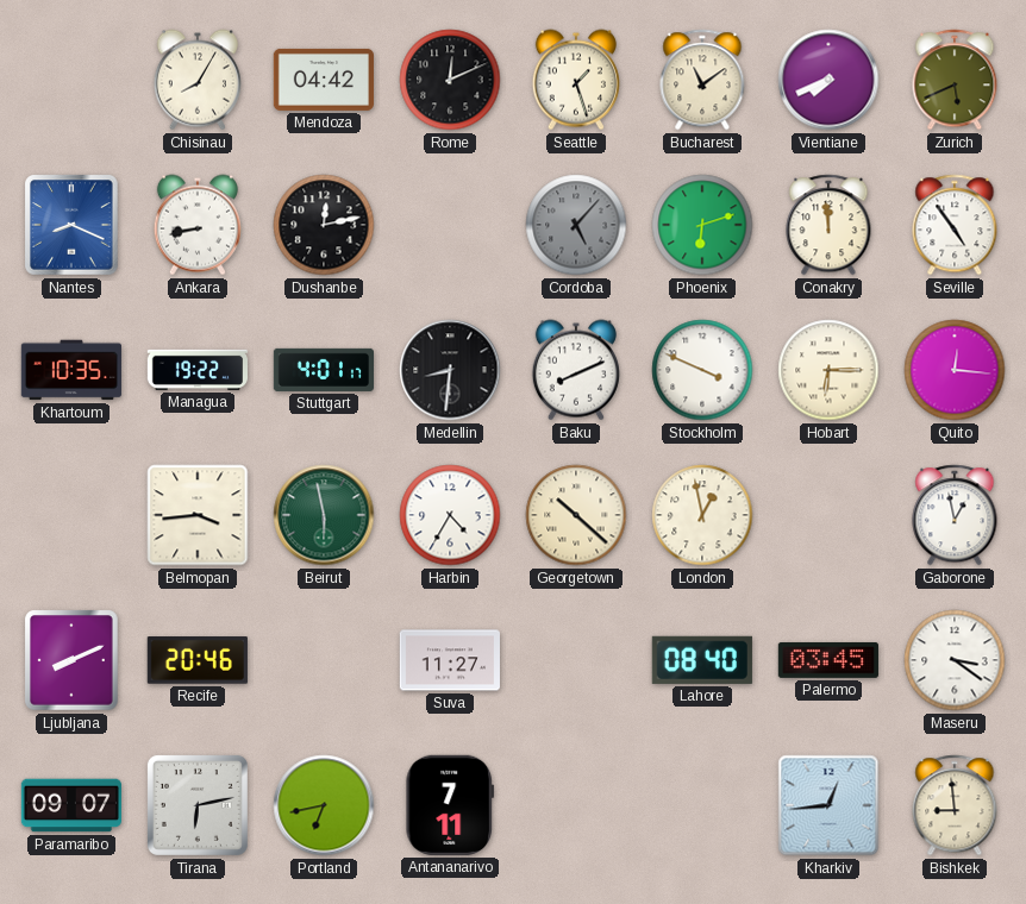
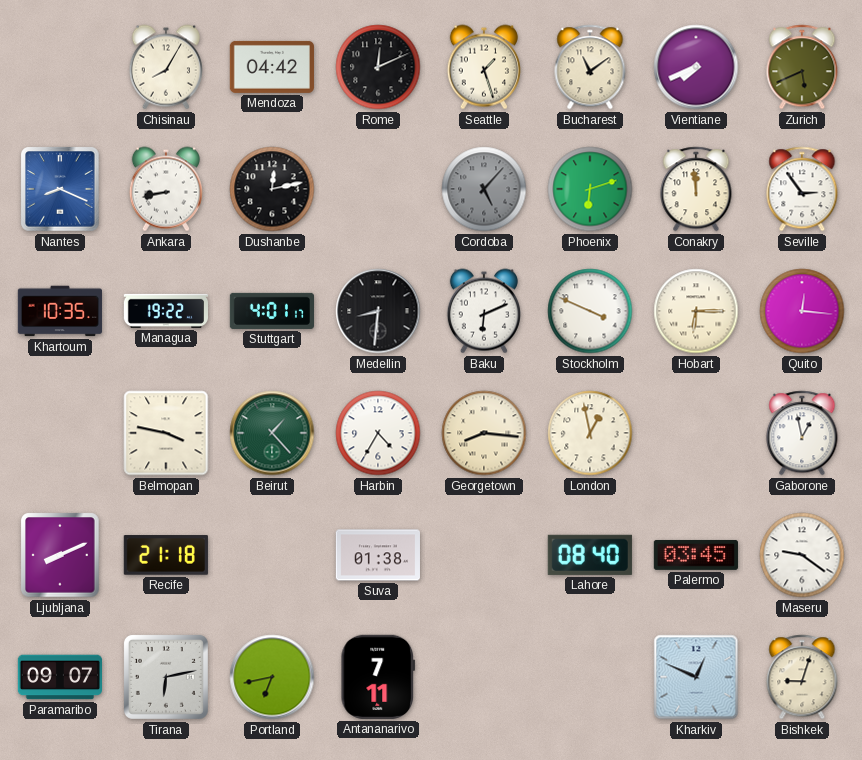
Seville: 4:54 -> 2:54 (802, 189)
Baku: 8:11 -> 6:11 (484, 311)
Belmopan: 3:44 -> 3:47 (166, 433)
Beirut: 5:58 -> 1:23 (272, 433)
Georgetown: 10:22 -> 8:16 (484, 433)
Recife: 20:46 -> 21:18 (166, 555)
Suva: 11:27 -> 01:38 (378, 555)
Maseru: 3:21 -> 9:21 (802, 555)
Kharkiv: 12:44 -> 12:49 (696, 677)
Bishkek: 8:59 -> 9:03 (802, 677)
